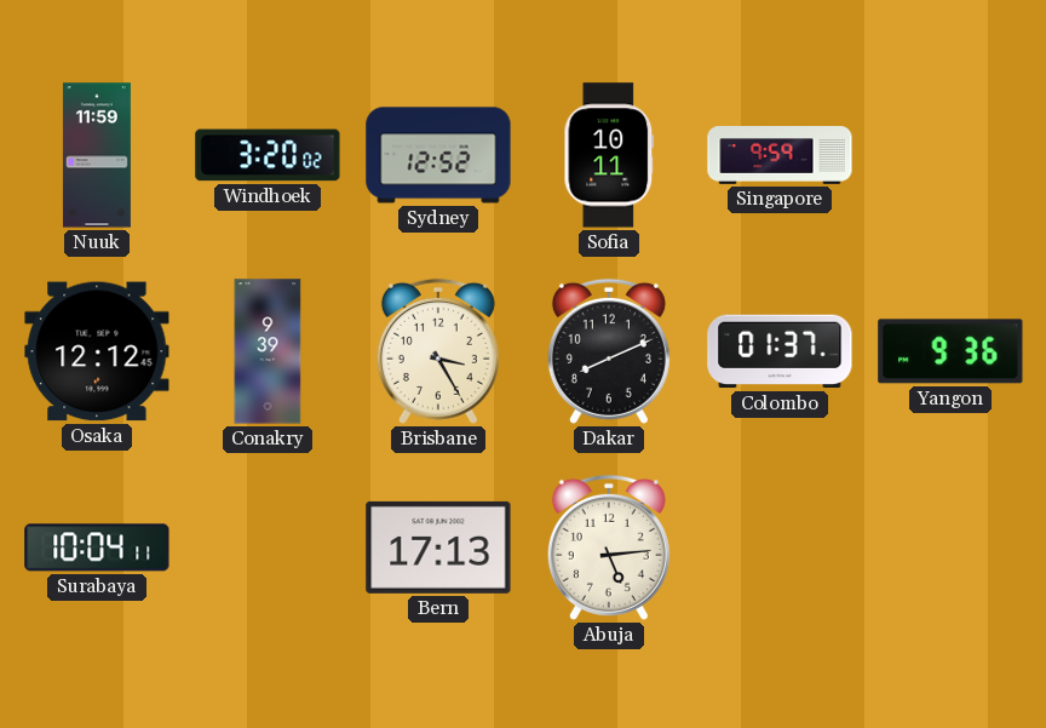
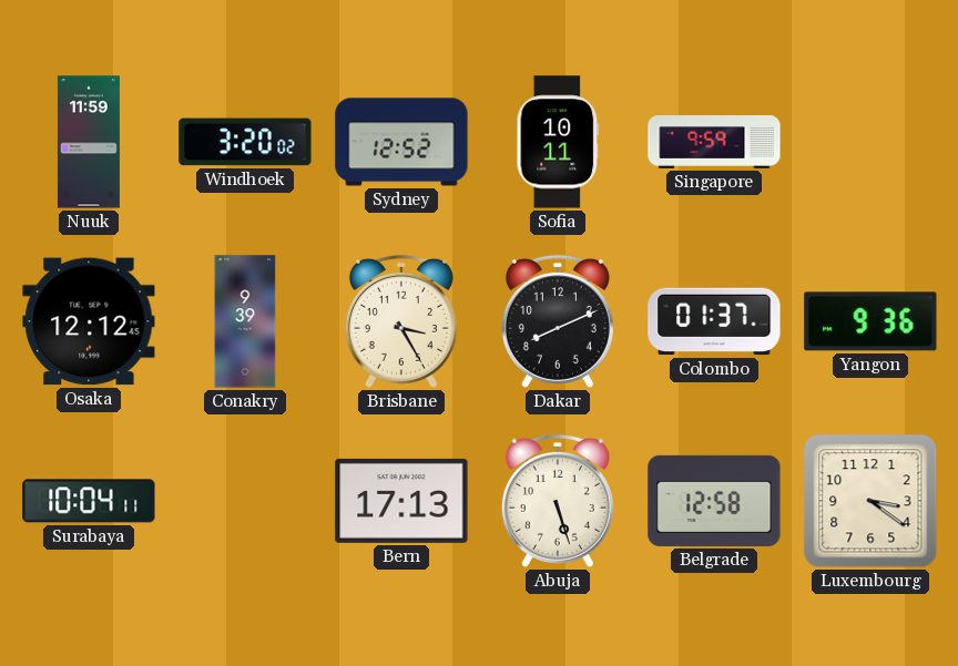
Abuja: 5:14 -> 5:27 (558, 501)
Belgrade: none -> 12:58 (714, 501)
Luxembourg: none -> 3:21 (870, 501)
